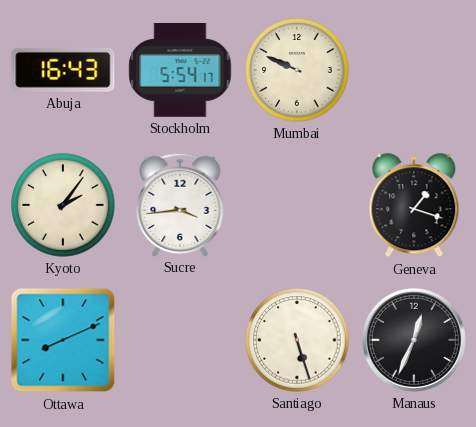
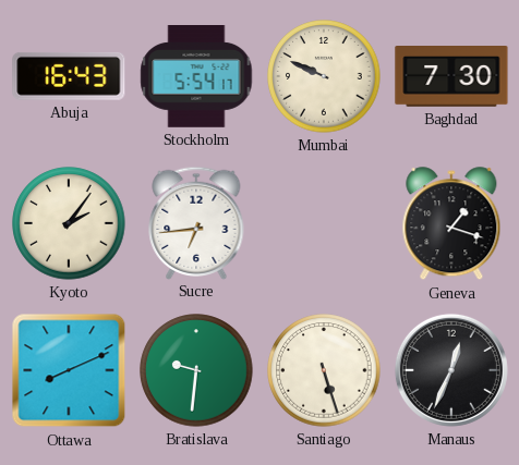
Baghdad: none -> 7:30 (451, 77)
Sucre: 3:44 -> 6:44 (196, 222)
Bratislava: none -> 9:31 (196, 370)
